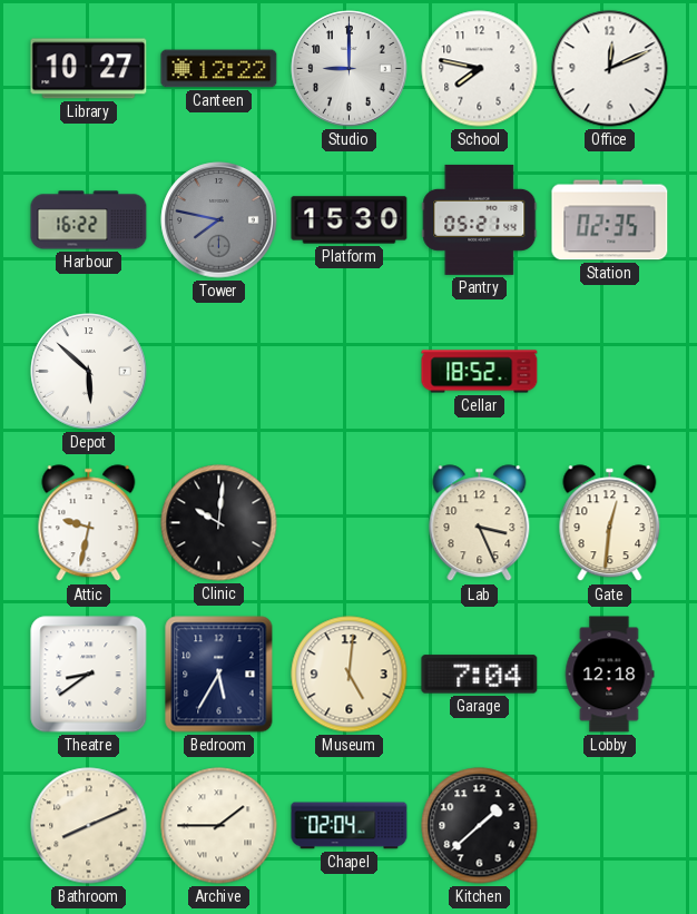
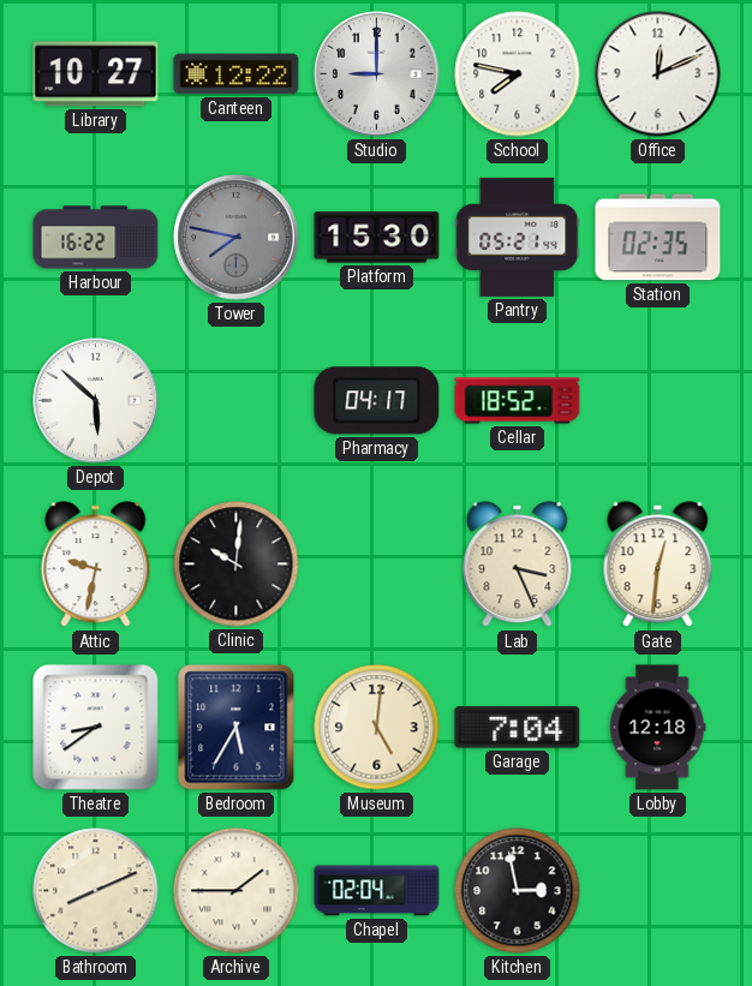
Pharmacy: none -> 04:17 (377, 401)
Kitchen: 1:38 -> 2:58 (518, 891)
